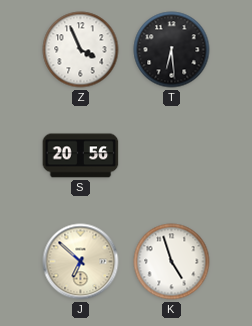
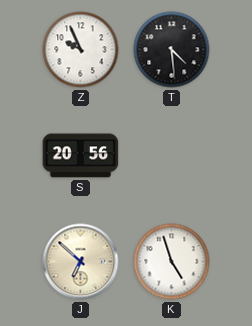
Z: 3:56 -> 9:56 (81, 50)
T: 6:29 -> 4:29 (172, 50)
